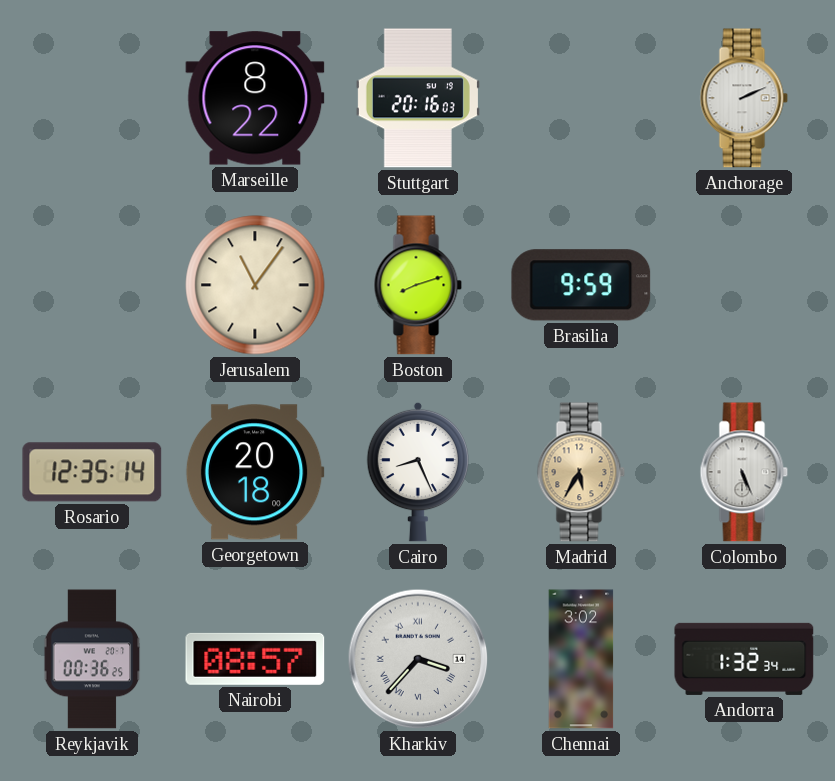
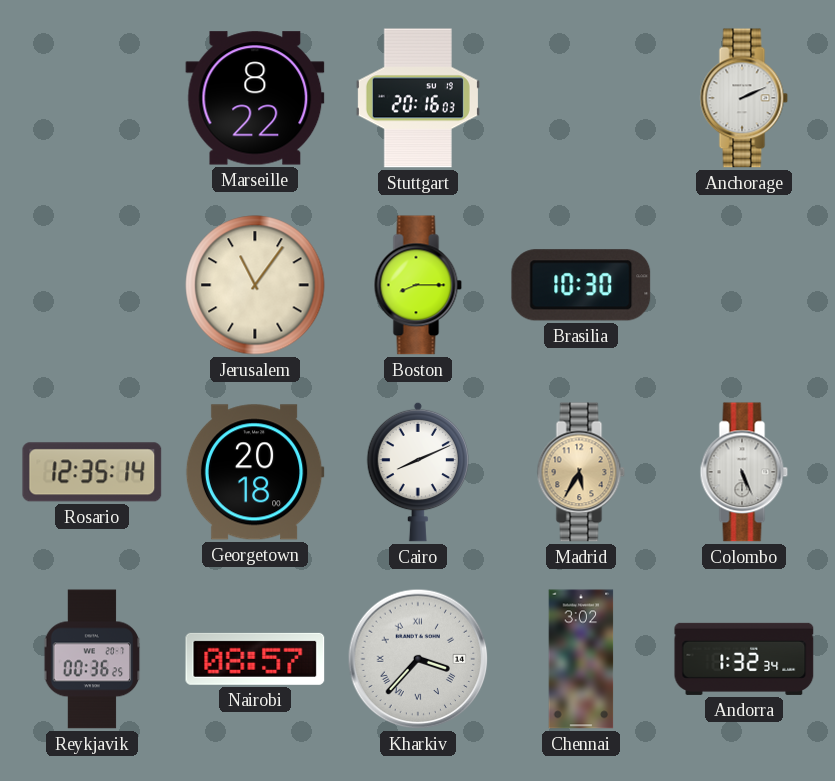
Boston: 8:12 -> 8:15 (418, 285)
Brasilia: 9:59 -> 10:30 (581, 285)
Cairo: 8:26 -> 8:11 (417, 472)
